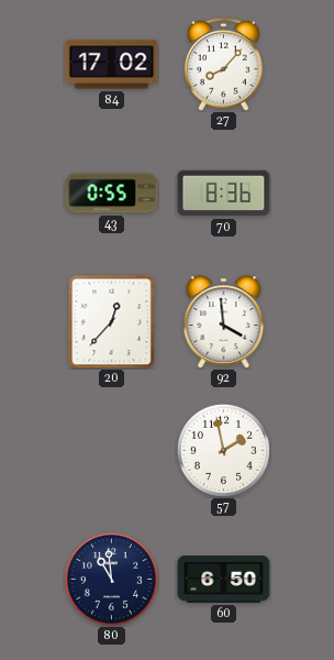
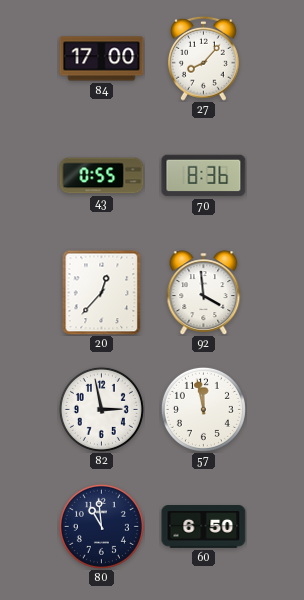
84: 17:02 -> 17:00 (102, 59)
82: none -> 2:58 (101, 409)
57: 1:58 -> 11:58 (203, 409)
